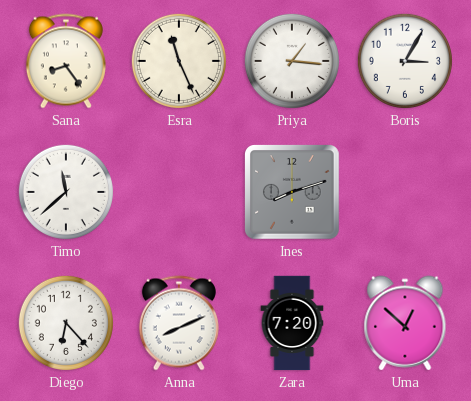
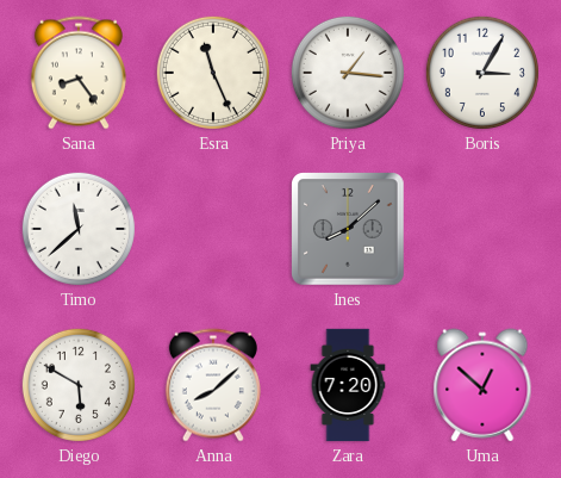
Ines: 8:12 -> 8:08 (349, 230)
Diego: 6:23 -> 5:50 (79, 385)
Anna: 8:11 -> 8:08 (213, 385)
